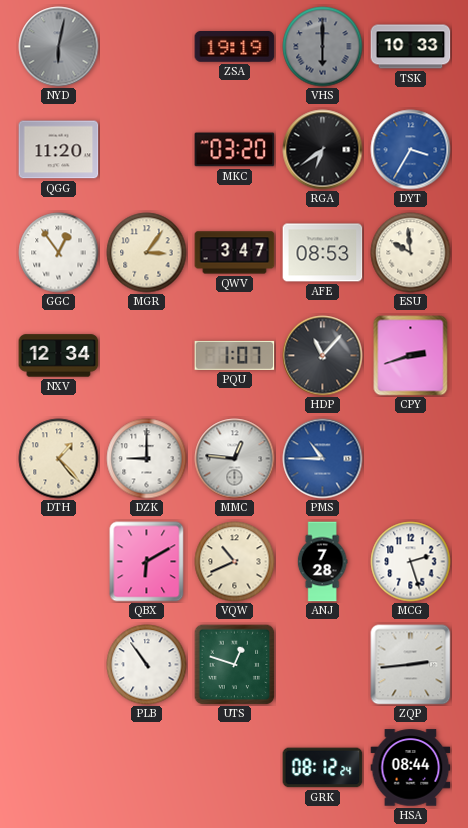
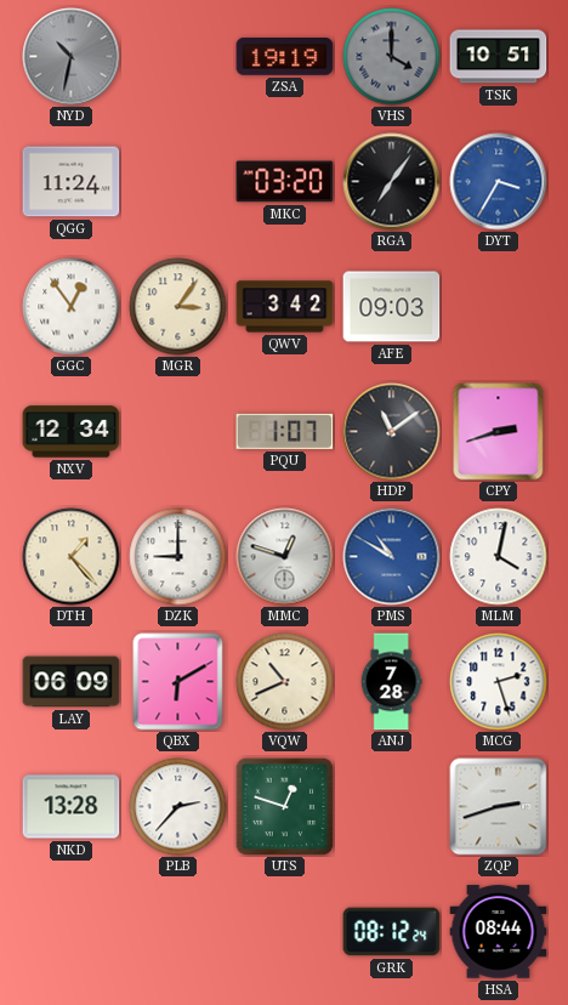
NYD: 6:02 -> 10:32 (72, 57)
VHS: 6:00 -> 4:00 (392, 57)
TSK: 10:33 -> 10:51 (499, 57)
QGG: 11:20 -> 11:24 (72, 182)
RGA: 6:39 -> 7:06 (392, 182)
QWV: 3:47 -> 3:42 (285, 307)
AFE: 08:53 -> 09:03 (392, 307)
ESU: 9:59 -> none (411, 253)
HDP: 11:07 -> 11:09 (392, 432)
MMC: 12:46 -> 12:48 (285, 557)
PMS: 10:45 -> 10:50 (392, 557)
MLM: none -> 4:02 (499, 557)
LAY: none -> 06:09 (72, 682)
NKD: none -> 13:28 (72, 807)
PLB: 10:54 -> 2:37 (178, 807)
ZQP: 2:44 -> 2:42 (499, 807)
